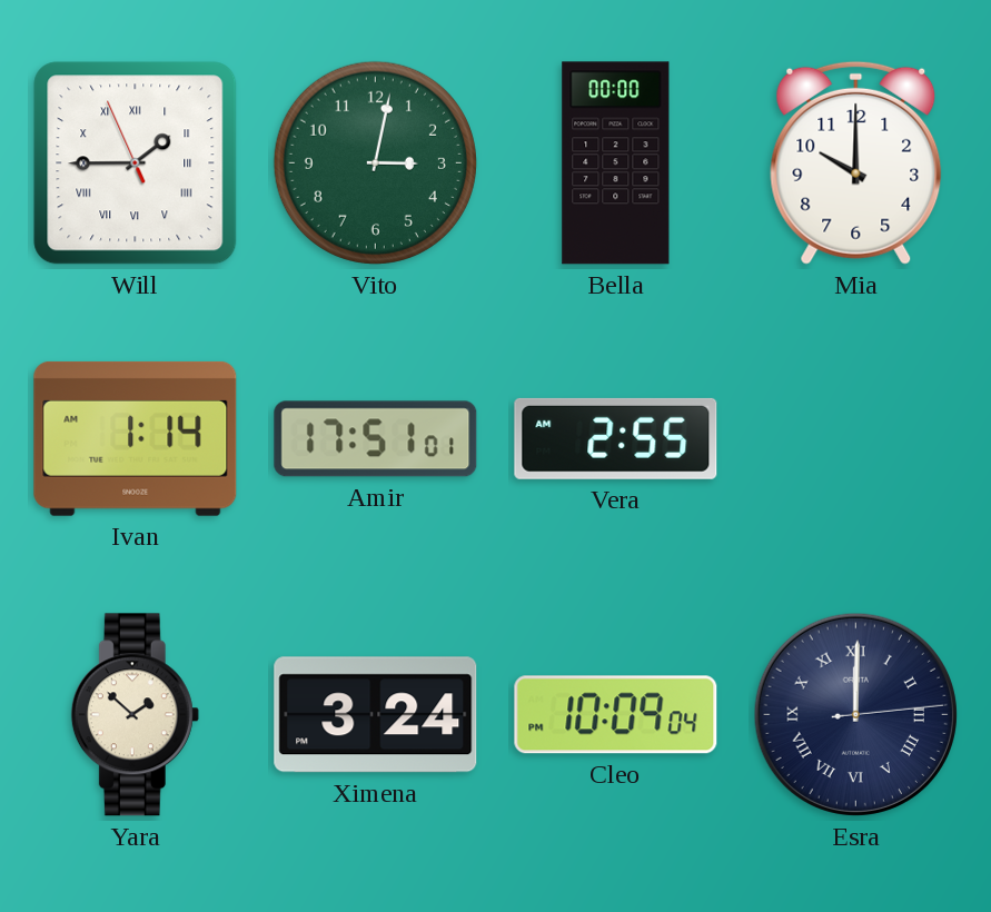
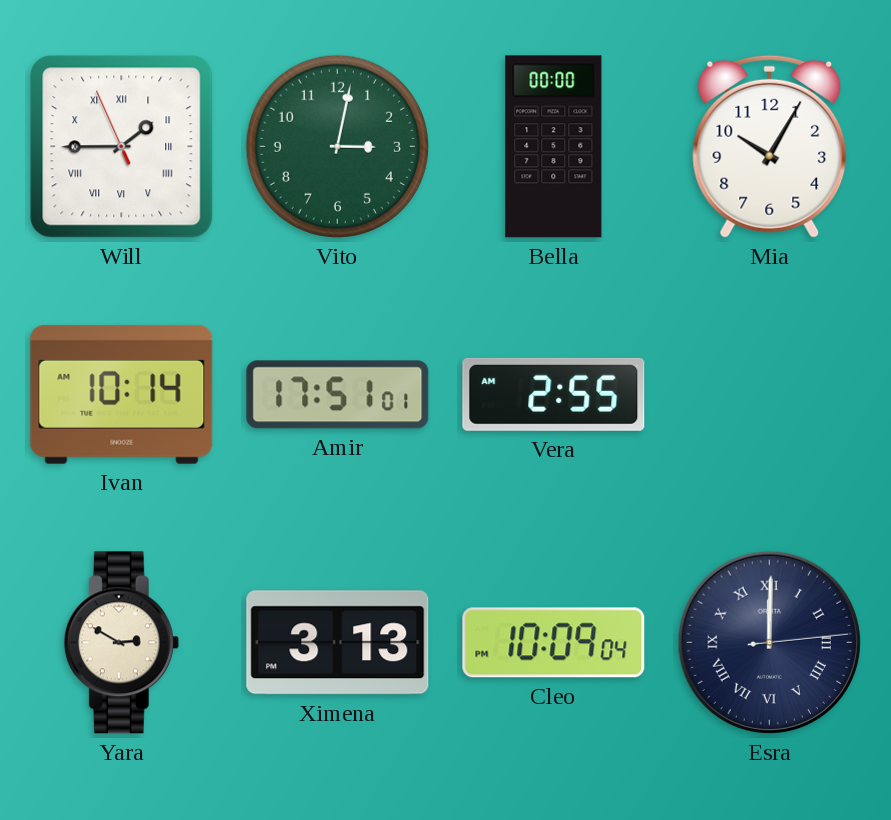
Mia: 10:00 -> 10:05 (770, 146)
Ivan: 1:14 -> 10:14 (122, 394)
Yara: 1:52 -> 2:50 (121, 643)
Ximena: 3:24 -> 3:13 (338, 643)
